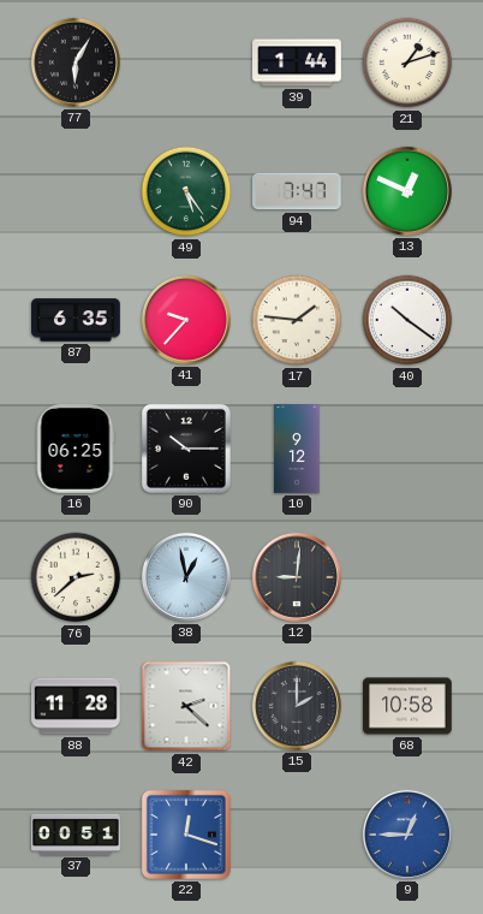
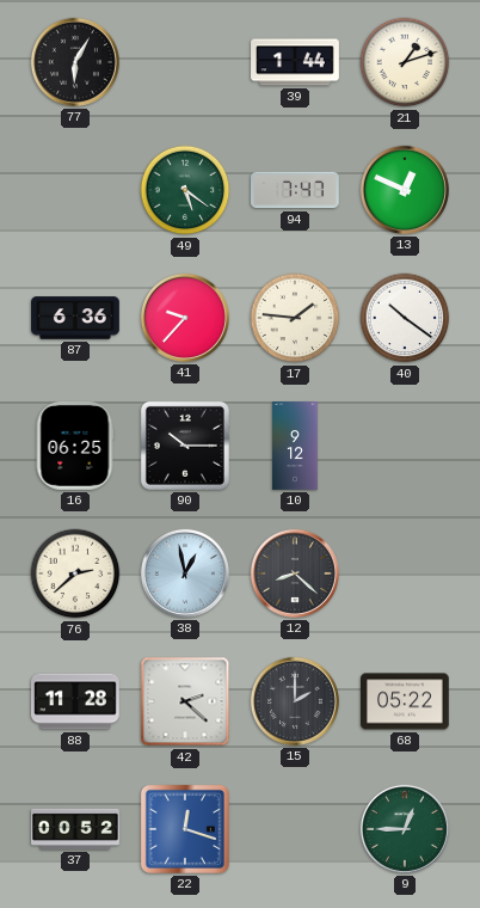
49: 5:24 -> 5:21 (185, 190)
87: 6:35 -> 6:36 (75, 318)
12: 9:01 -> 8:22 (295, 573)
68: 10:58 -> 05:22 (405, 701)
37: 00:51 -> 00:52 (75, 829)
9 dial: blue -> green (405, 829)
